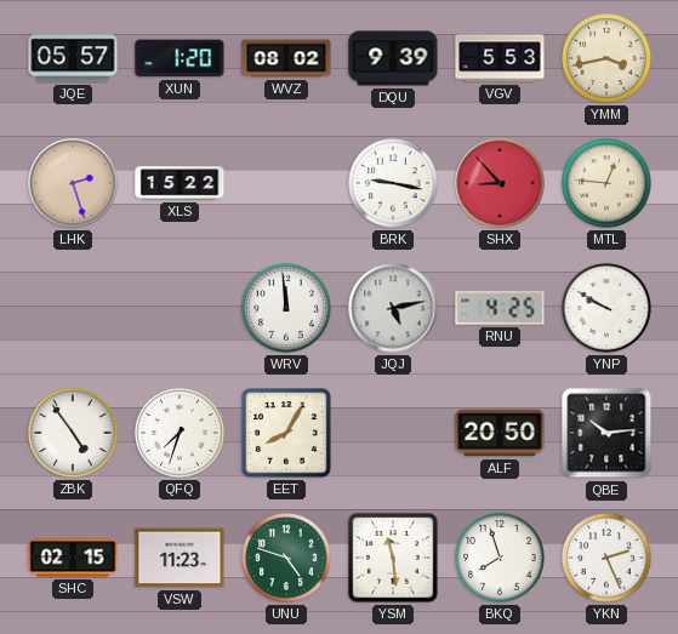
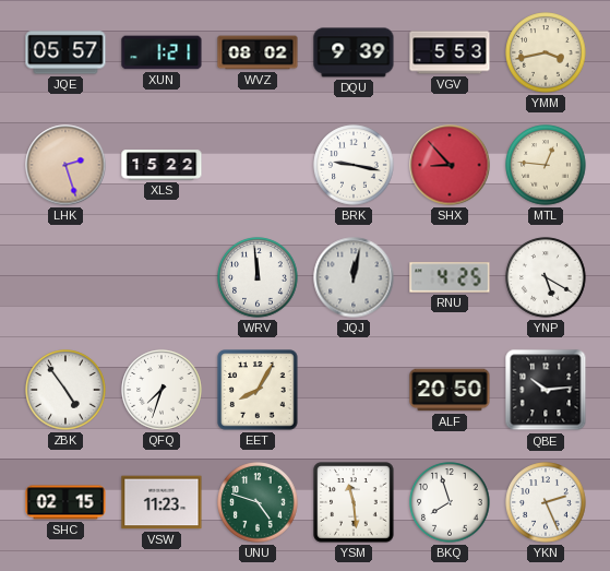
XUN: 1:20 -> 1:21 (162, 52)
JQJ: 5:13 -> 12:02 (354, 277)
YNP: 9:50 -> 5:20 (546, 277)
